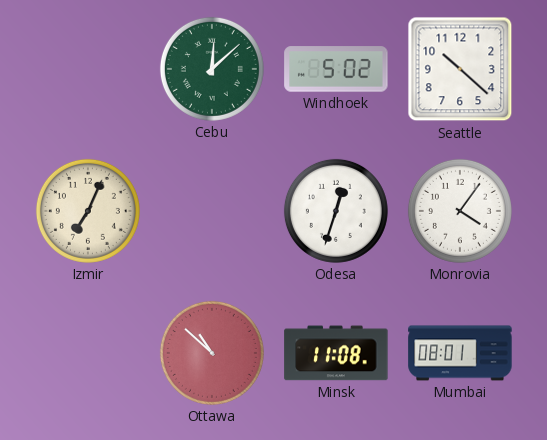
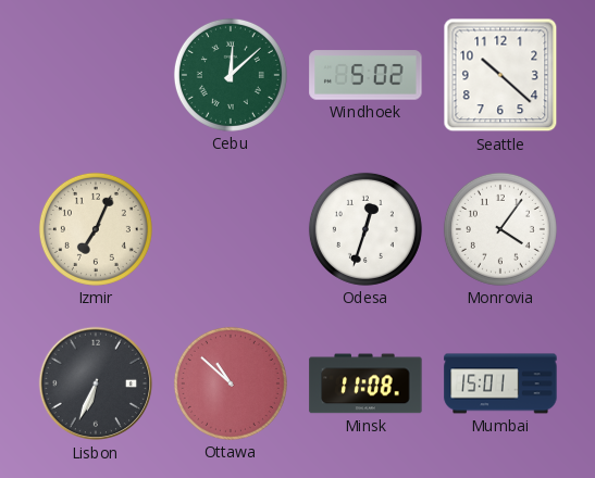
Lisbon: none -> 6:34 (96, 383)
Mumbai: 08:01 -> 15:01 (500, 383)
